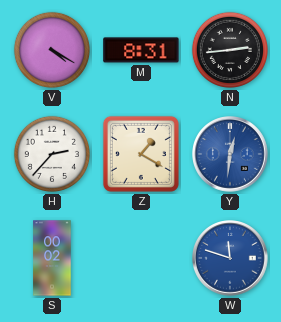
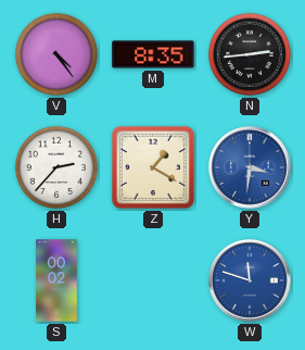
V: 4:20 -> 4:24 (56, 54)
M: 8:31 -> 8:35 (153, 54)
Y: 12:31 -> 3:31 (250, 167)
